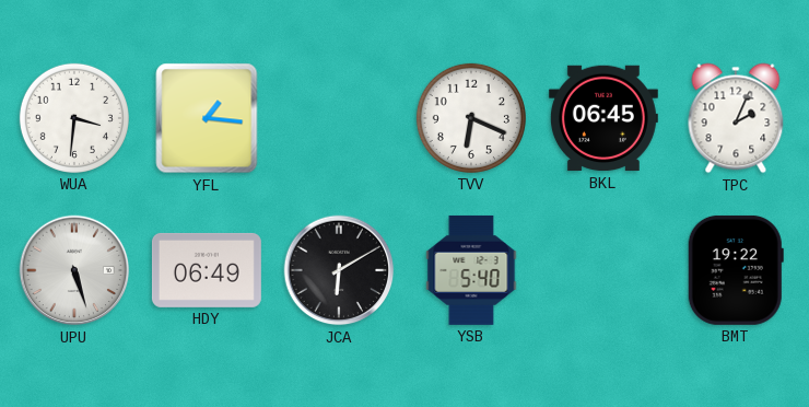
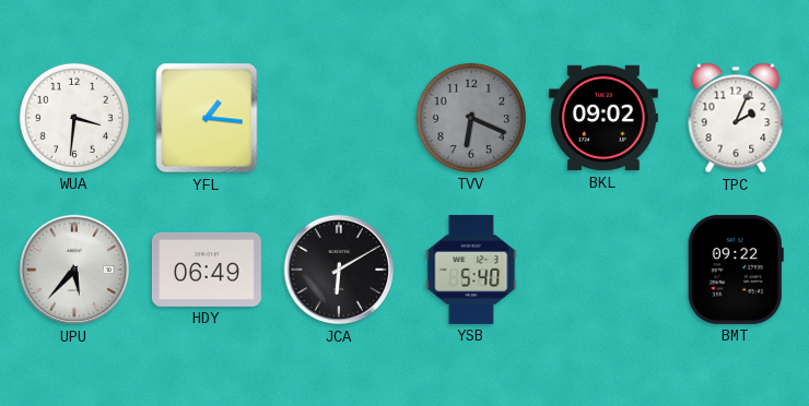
TVV dial: white -> grey (471, 118)
BKL: 06:45 -> 09:02 (603, 118)
UPU: 5:27 -> 5:37 (74, 270)
BMT: 19:22 -> 09:22 (736, 270)
